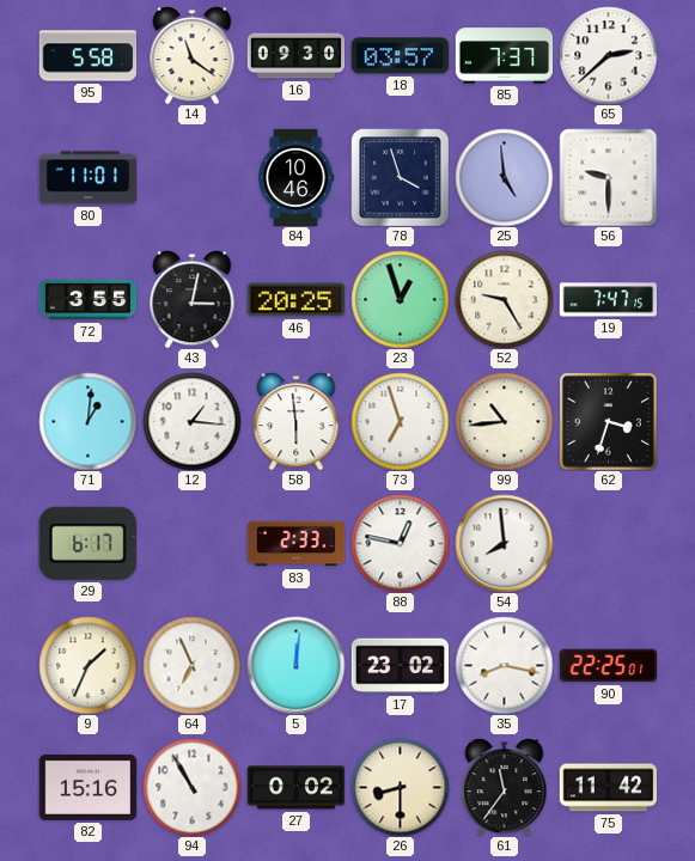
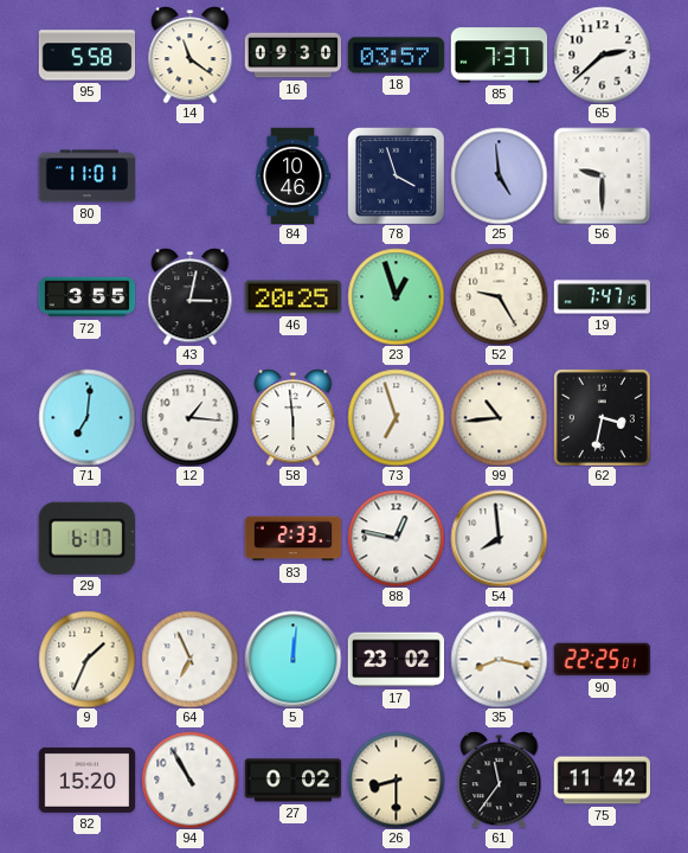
71: 1:01 -> 7:01 (86, 417)
62: 3:33 -> 3:32 (602, 417)
82: 15:16 -> 15:20 (86, 780)
